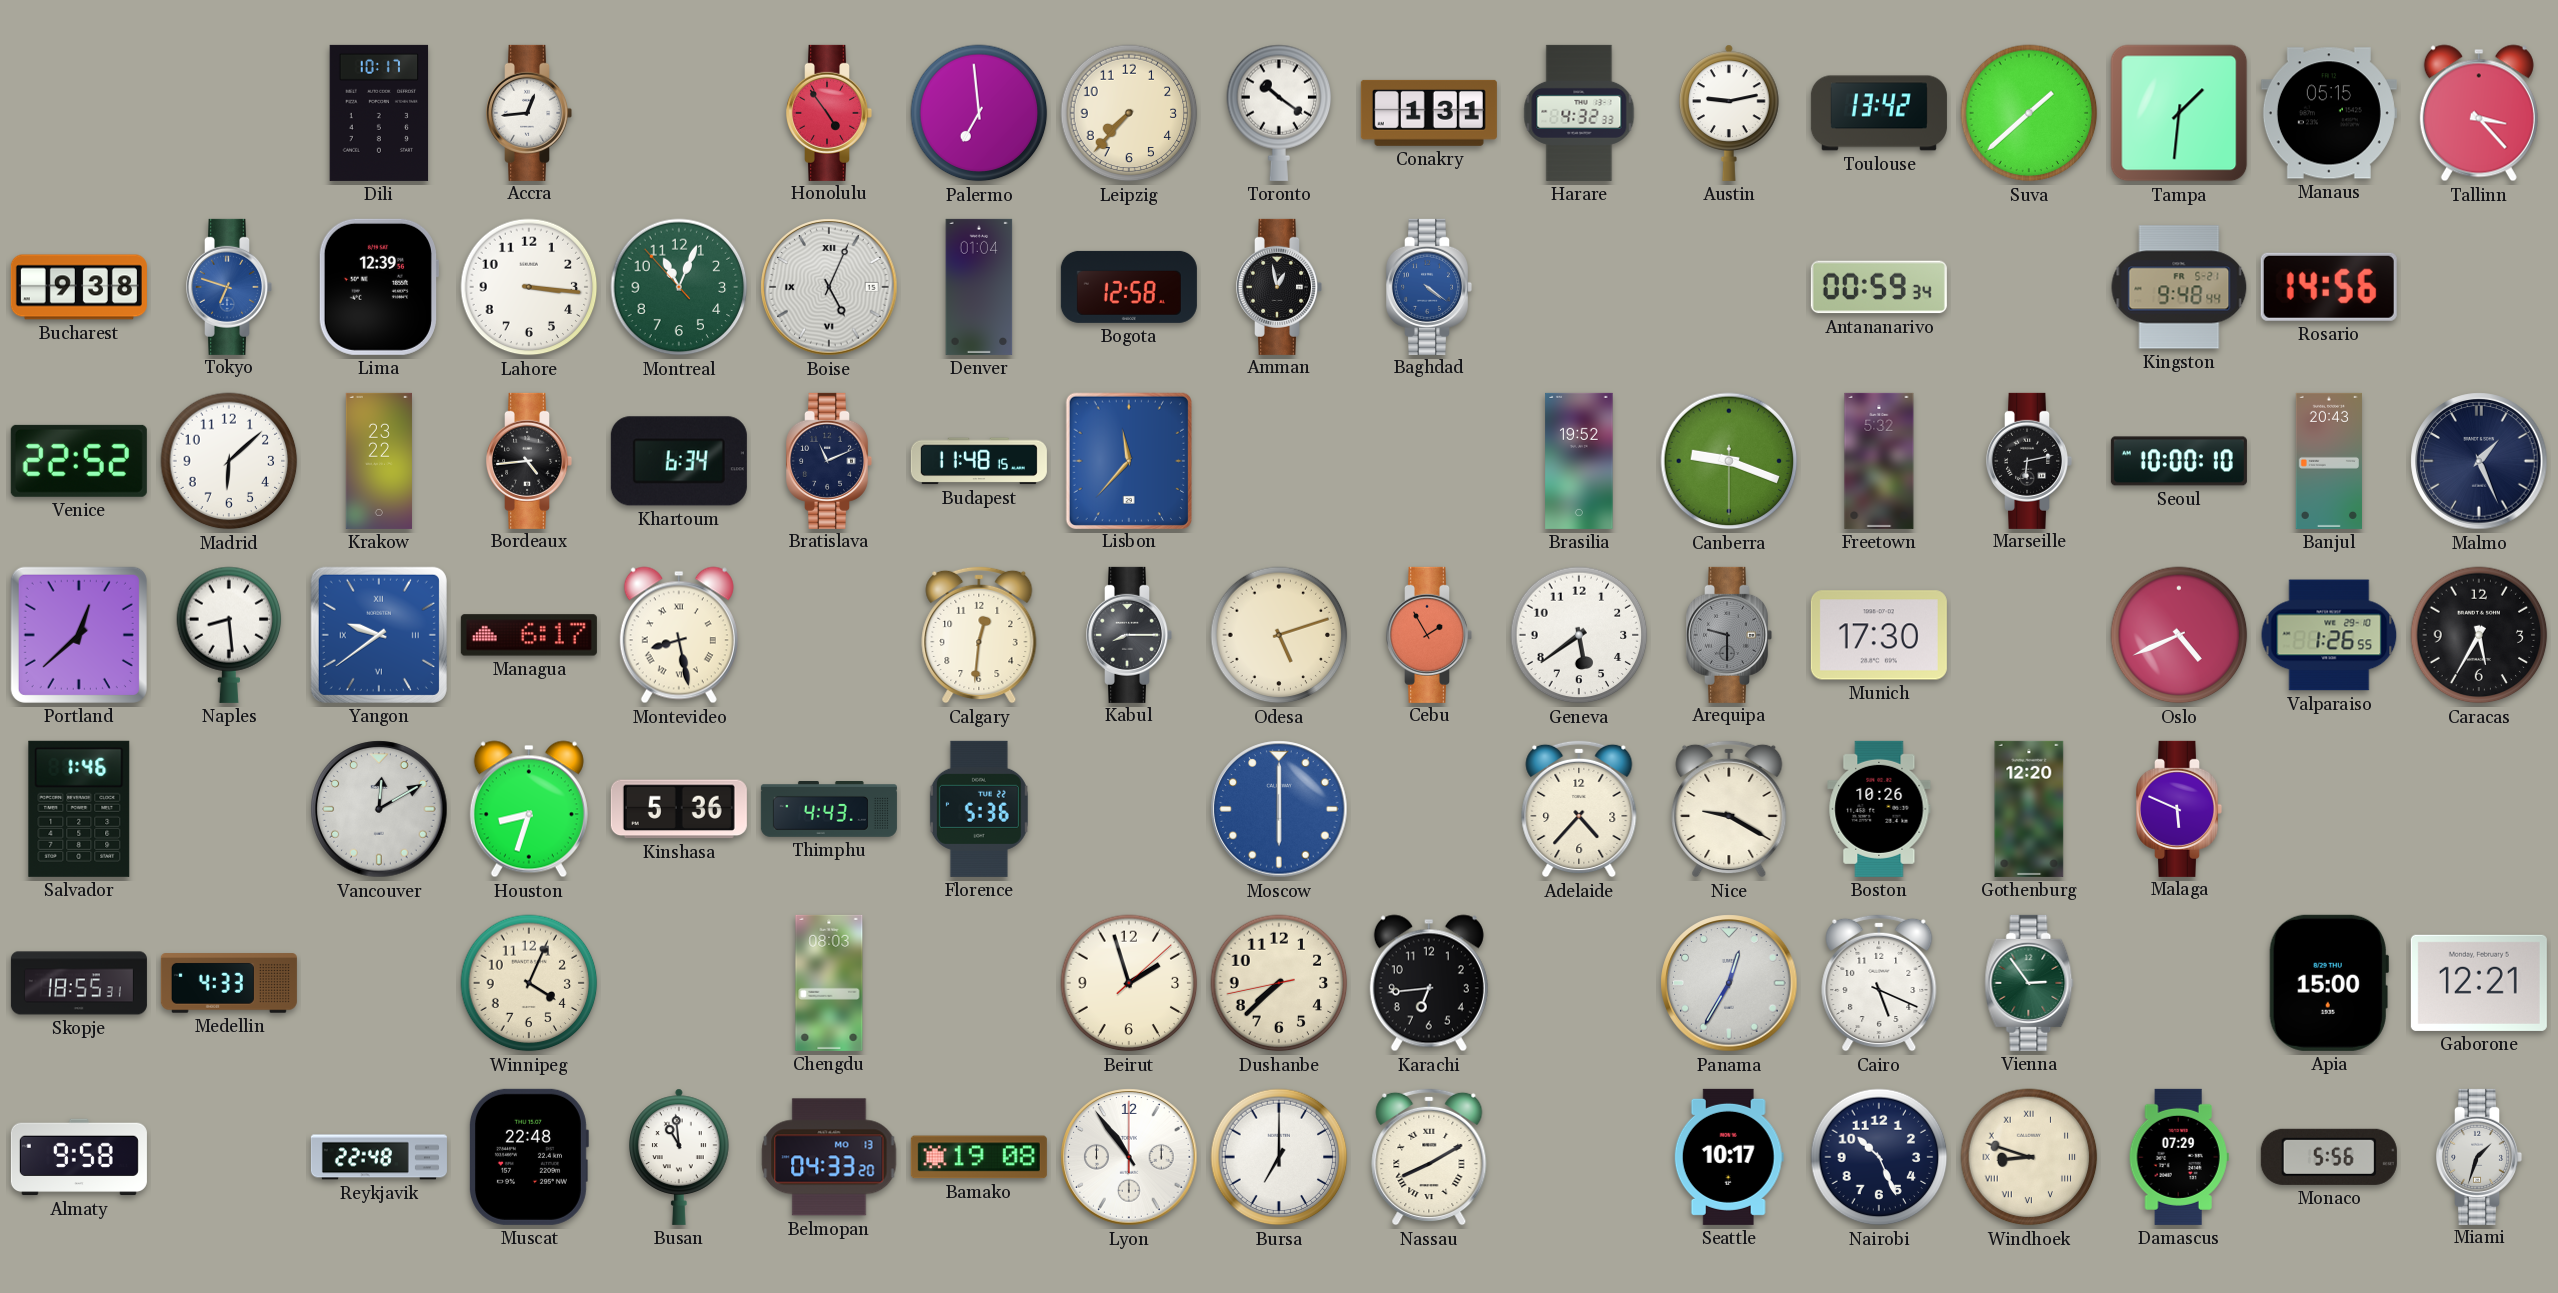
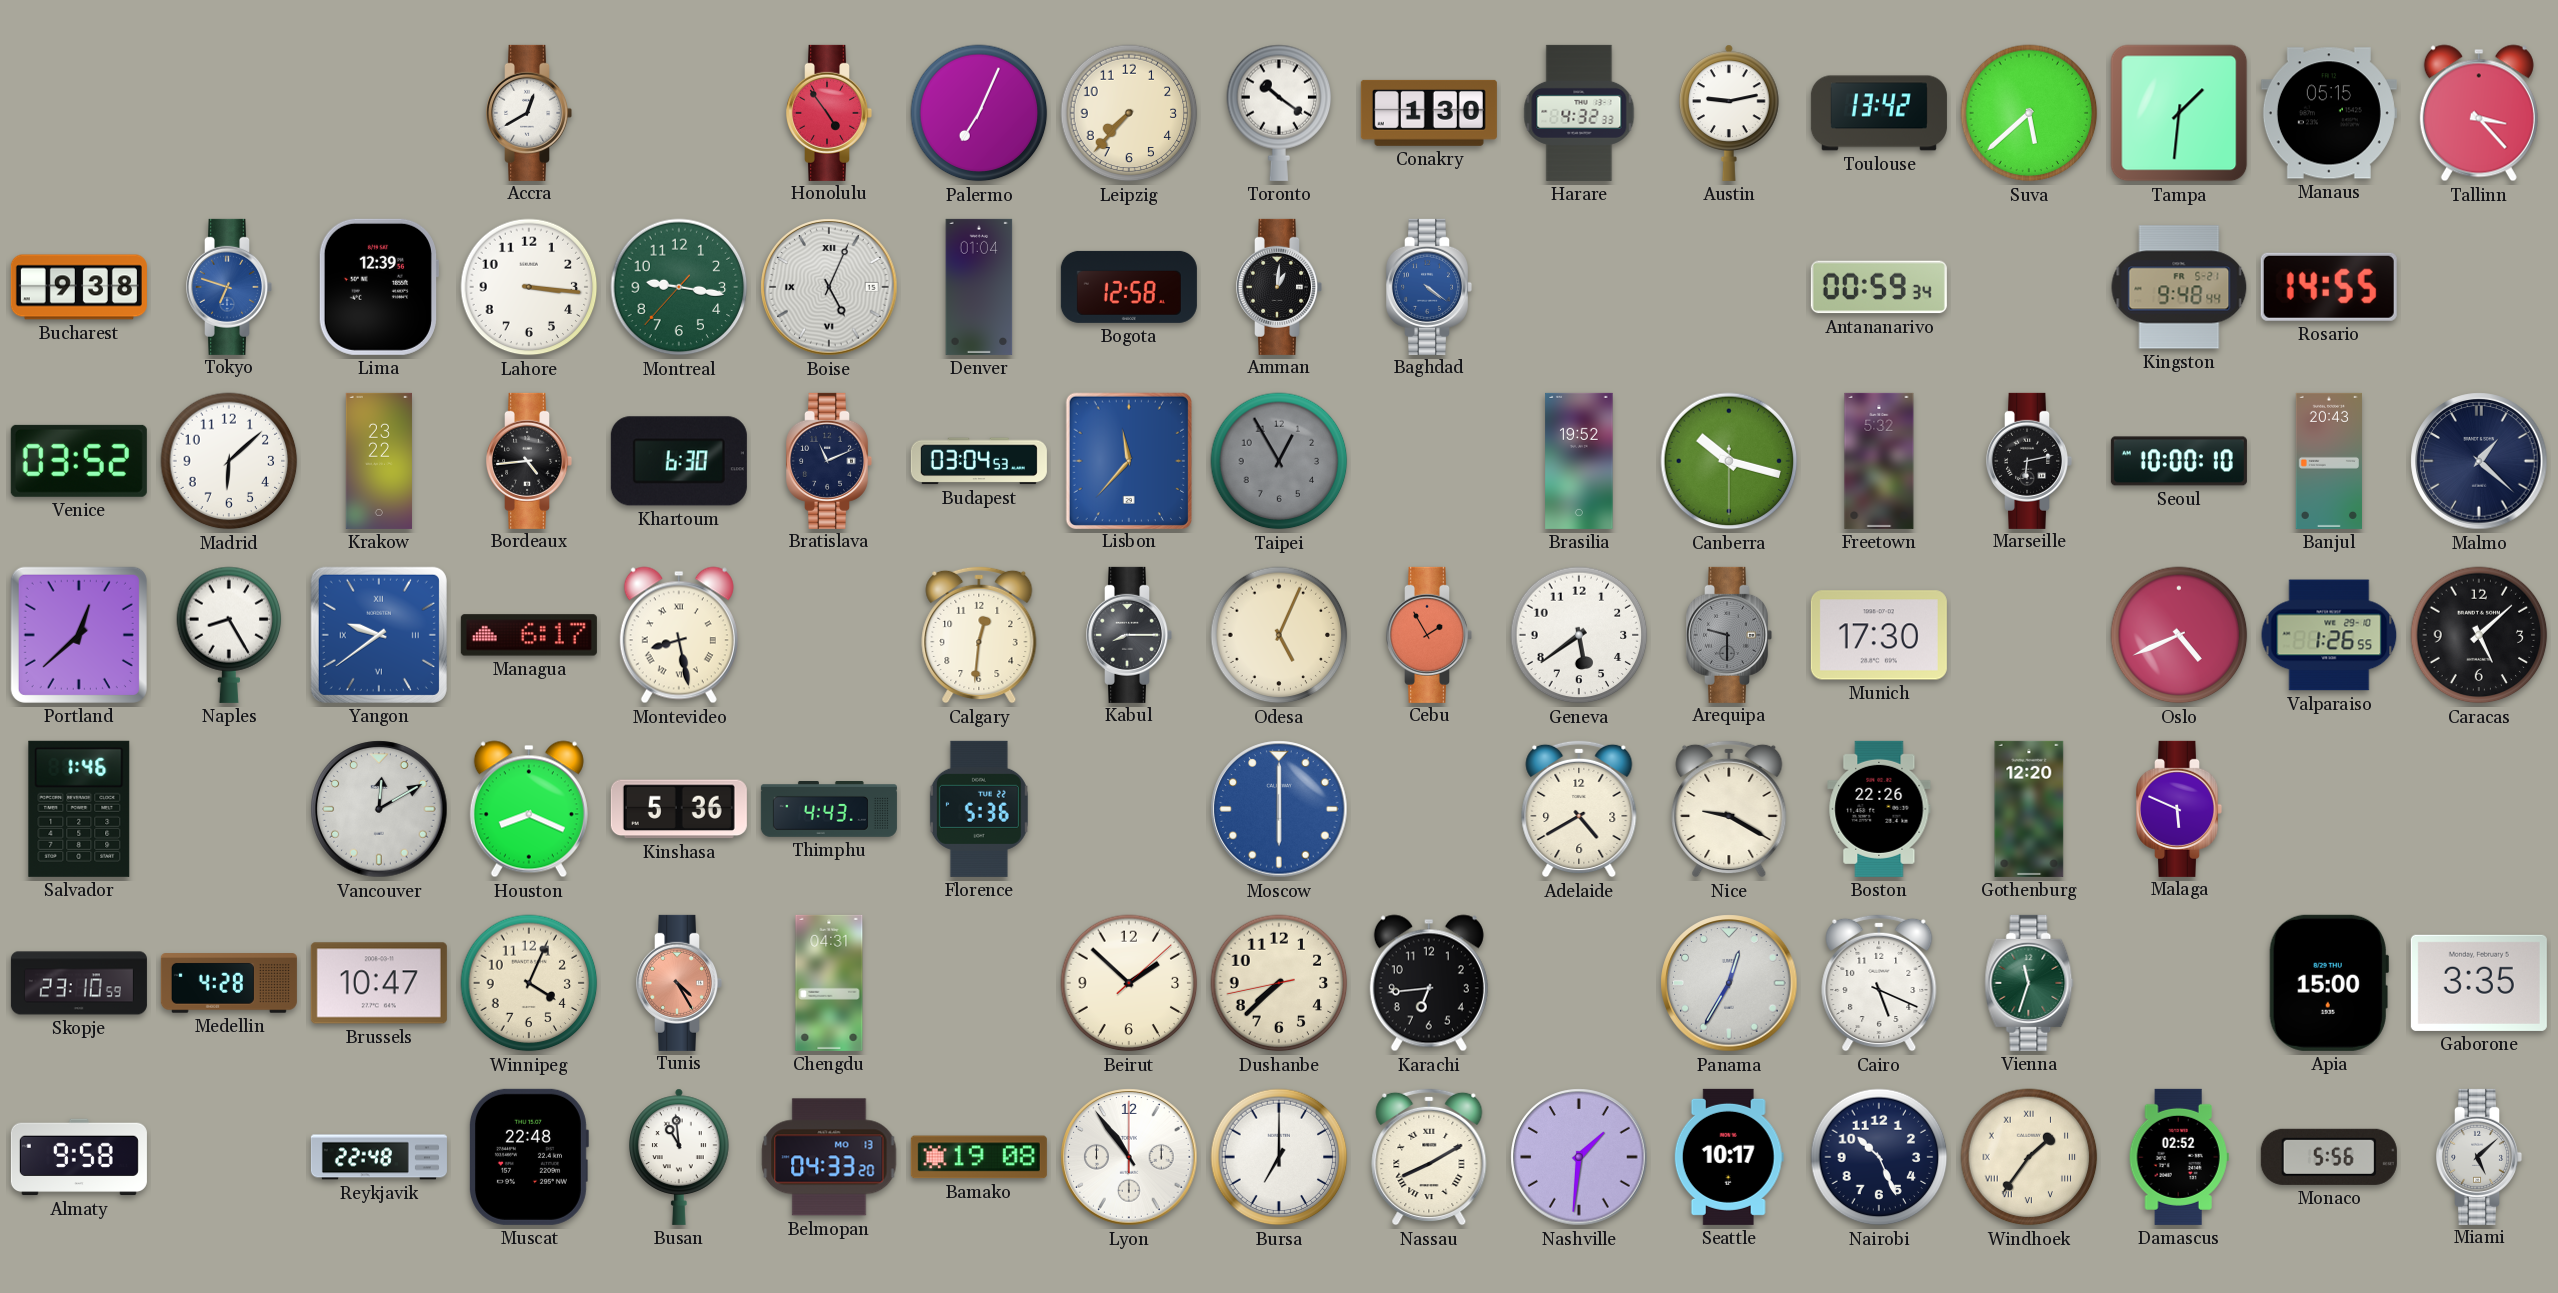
Dili: 10:17 -> none (379, 113)
Accra: 12:44 -> 12:40 (530, 113)
Palermo: 6:59 -> 7:04 (979, 113)
Conakry: 1:31 -> 1:30 (1429, 113)
Suva: 1:38 -> 5:38 (2029, 113)
Montreal: 11:03 -> 9:16 (679, 287)
Amman: 12:58 -> 1:01 (1280, 287)
Rosario: 14:56 -> 14:55 (2329, 287)
Venice: 22:52 -> 03:52 (79, 461)
Khartoum: 6:34 -> 6:30 (679, 461)
Budapest: 11:48 -> 03:04 (979, 461)
Taipei: none -> 12:55 (1279, 461)
Canberra: 9:18 -> 10:17 (1729, 461)
Malmo: 1:26 -> 1:22 (2479, 461)
Naples: 8:29 -> 8:25 (229, 635)
Odesa: 5:12 -> 5:04 (1279, 635)
Caracas: 5:35 -> 5:08 (2479, 635)
Houston: 8:33 -> 8:19 (529, 809)
Adelaide: 4:37 -> 4:40 (1579, 809)
Boston: 10:26 -> 22:26 (1879, 809)
Skopje: 18:55 -> 23:10 (79, 983)
Medellin: 4:33 -> 4:28 (229, 983)
Brussels: none -> 10:47 (379, 983)
Tunis: none -> 4:25 (680, 983)
Chengdu: 08:03 -> 04:31 (829, 983)
Beirut: 1:57 -> 1:52 (1129, 983)
Vienna: 2:54 -> 11:33 (2029, 983)
Gaborone: 12:21 -> 3:35 (2479, 983)
Nashville: none -> 1:31 (1579, 1157)
Windhoek: 8:48 -> 1:36 (2029, 1157)
Damascus: 07:29 -> 02:52 (2179, 1157)
Miami: 1:33 -> 5:08 (2480, 1157)
